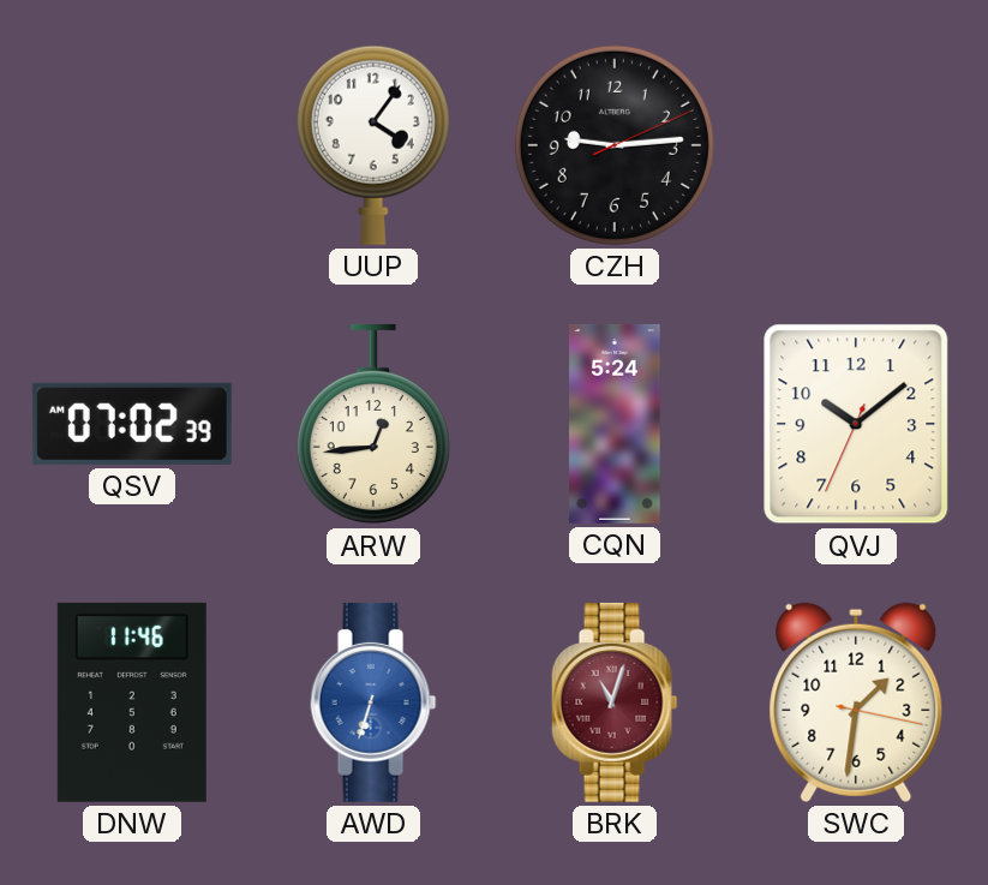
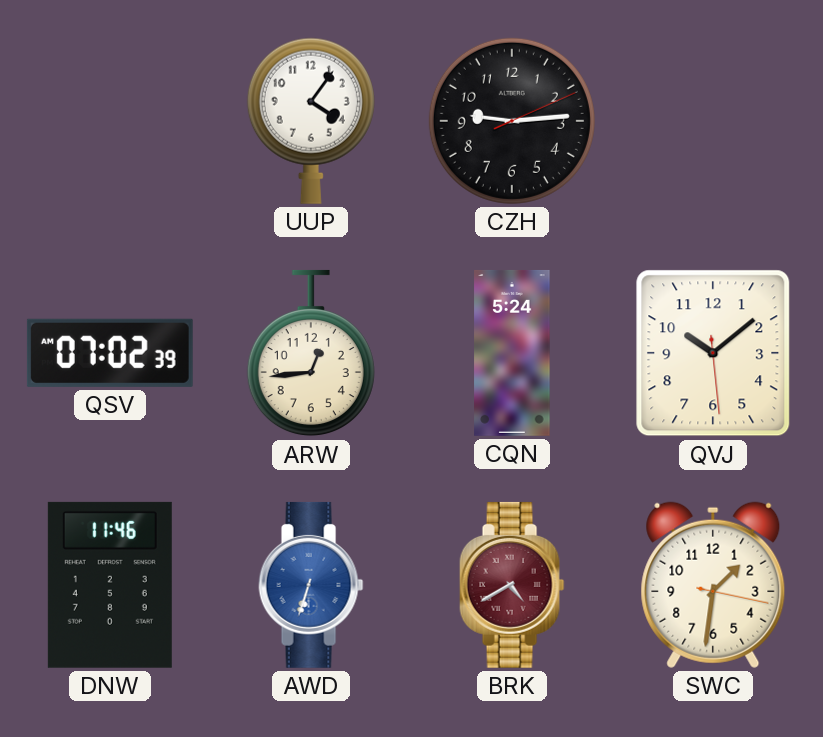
QVJ: 10:08:34 -> 10:08:29 (713, 353)
BRK: 11:03 -> 4:40 (512, 585)
